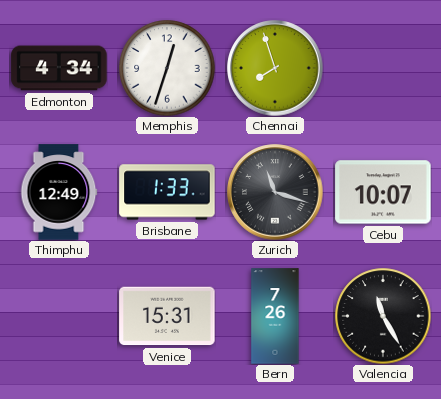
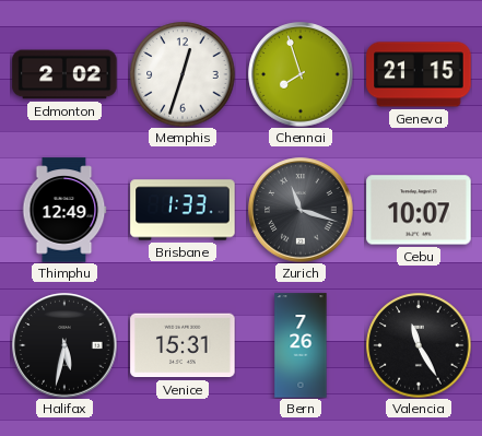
Edmonton: 4:34 -> 2:02 (64, 74)
Geneva: none -> 21:15 (419, 74)
Halifax: none -> 5:32 (64, 345)
